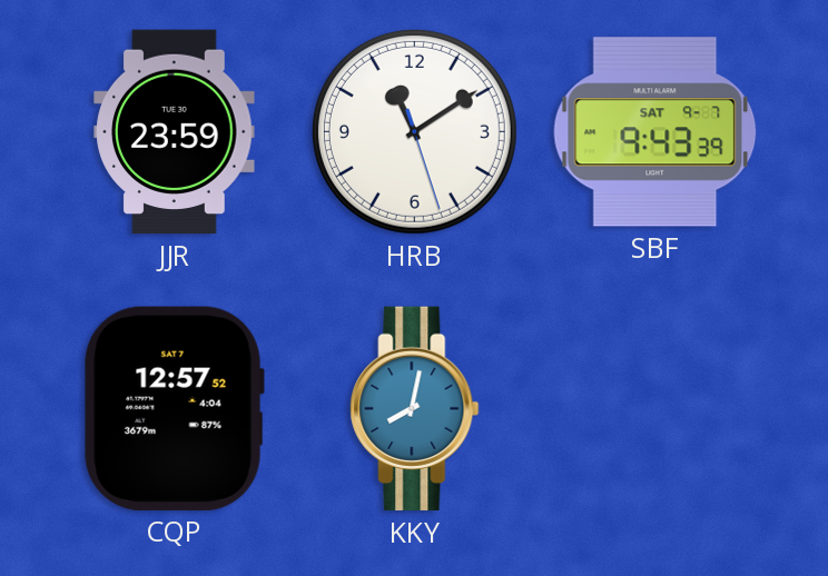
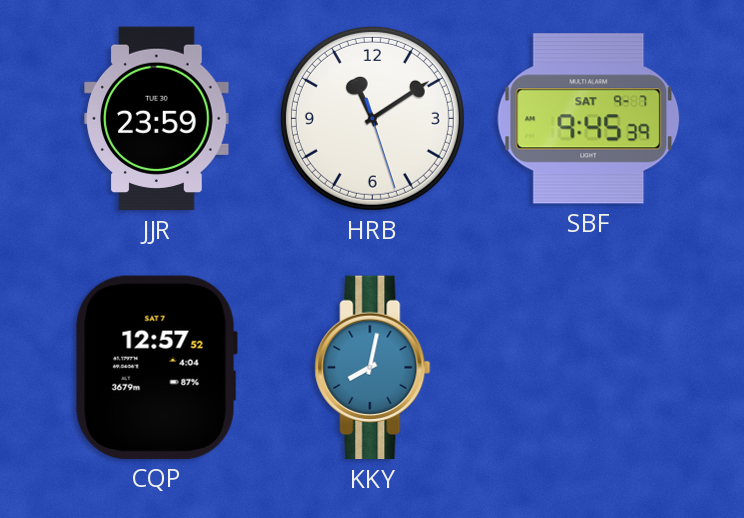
SBF: 9:43 -> 9:45 (589, 119)
